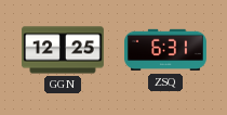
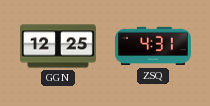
ZSQ: 6:31 -> 4:31 (153, 46)
